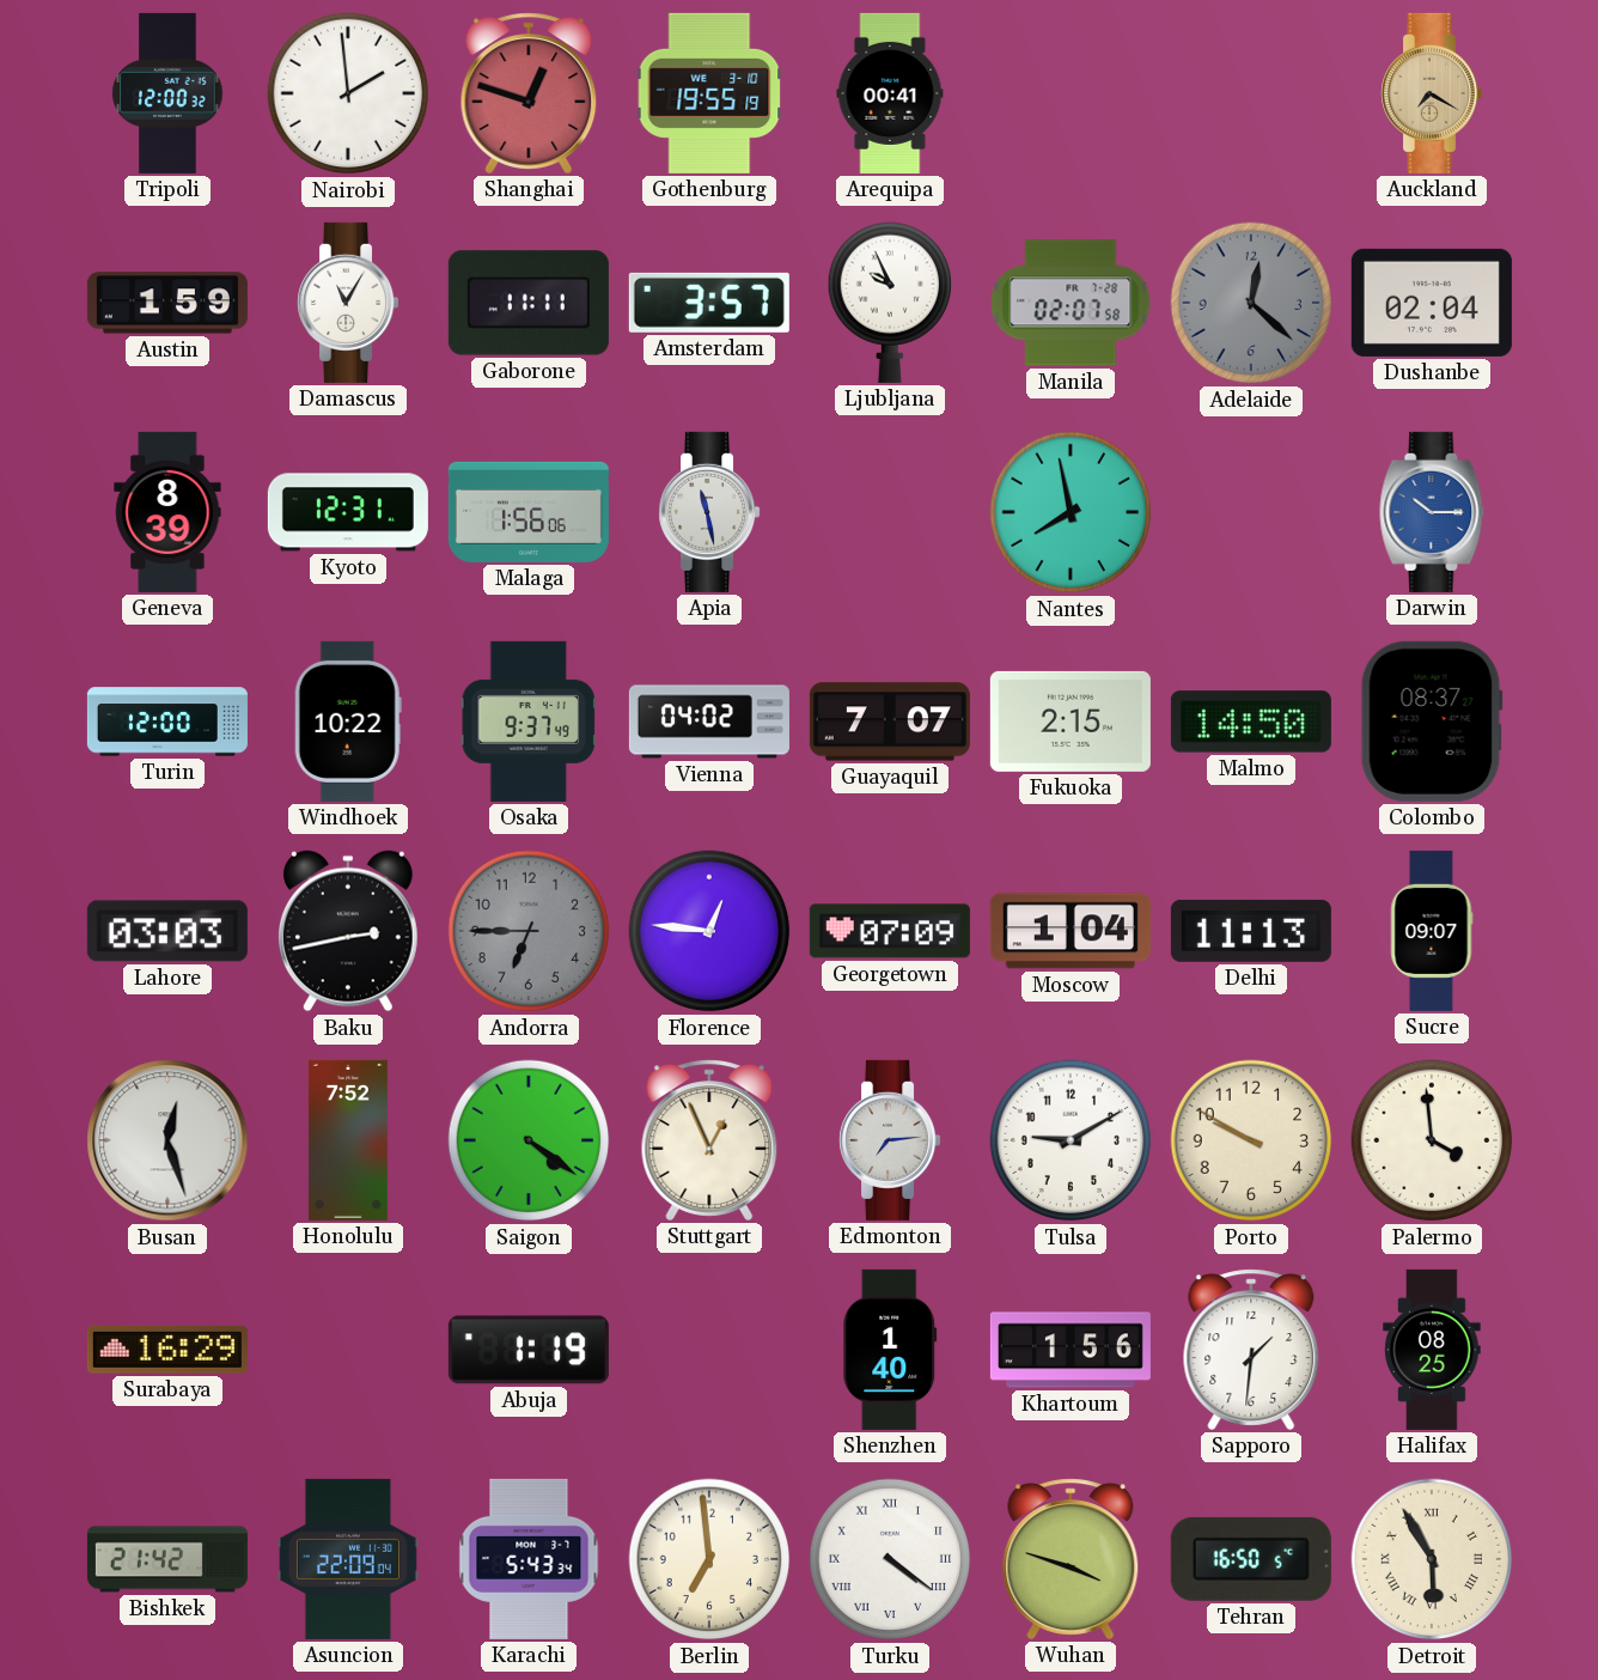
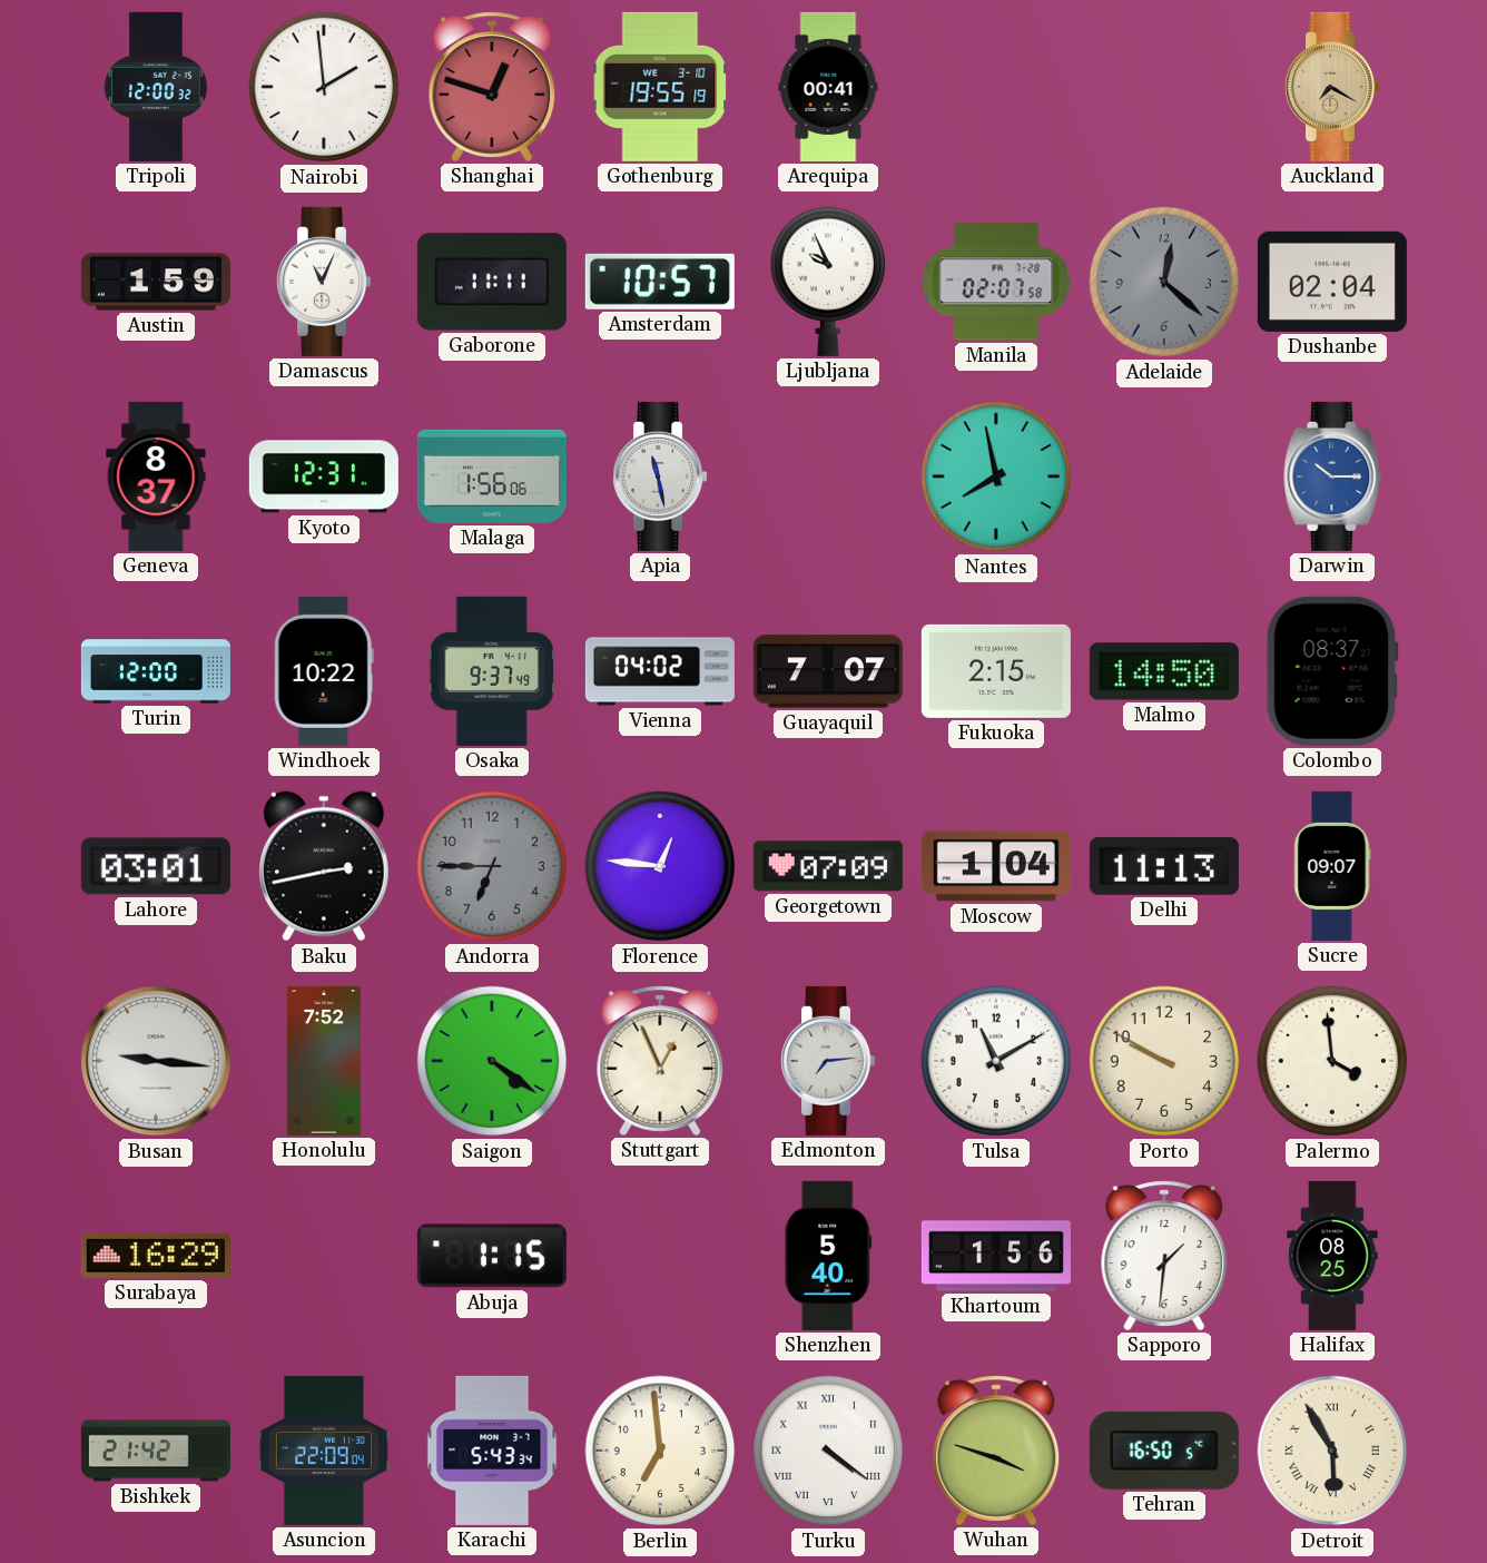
Damascus: 11:05 -> 11:04 (324, 282)
Amsterdam: 3:57 -> 10:57 (660, 282)
Geneva: 8:39 -> 8:37 (156, 476)
Lahore: 03:03 -> 03:01 (156, 866)
Busan: 12:27 -> 9:16 (156, 1061)
Tulsa: 9:10 -> 11:10 (996, 1061)
Abuja: 1:19 -> 1:15 (492, 1256)
Shenzhen: 1:40 -> 5:40 (828, 1256)
